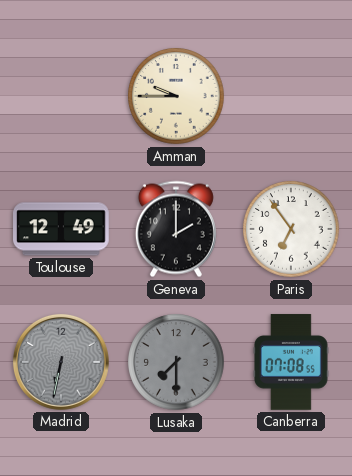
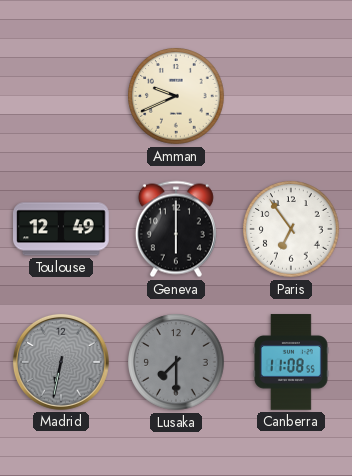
Amman: 9:45 -> 9:41 (176, 96)
Geneva: 2:00 -> 6:00 (176, 229)
Canberra: 07:08 -> 11:08 (291, 362)
